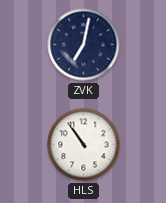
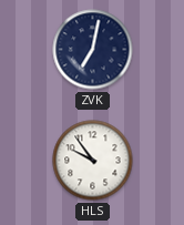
HLS: 10:54 -> 9:54 (93, 161)
